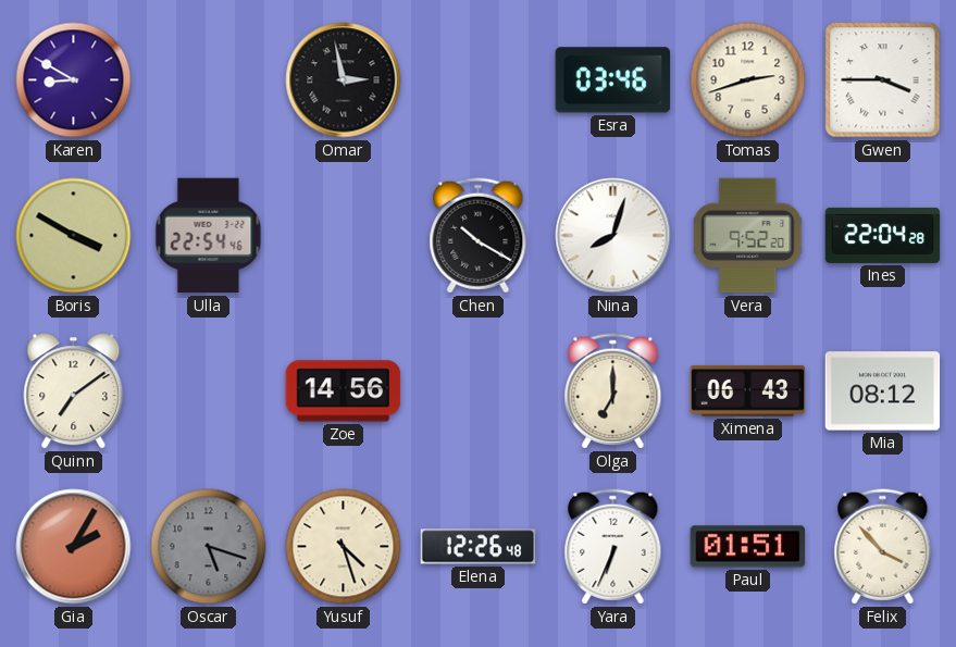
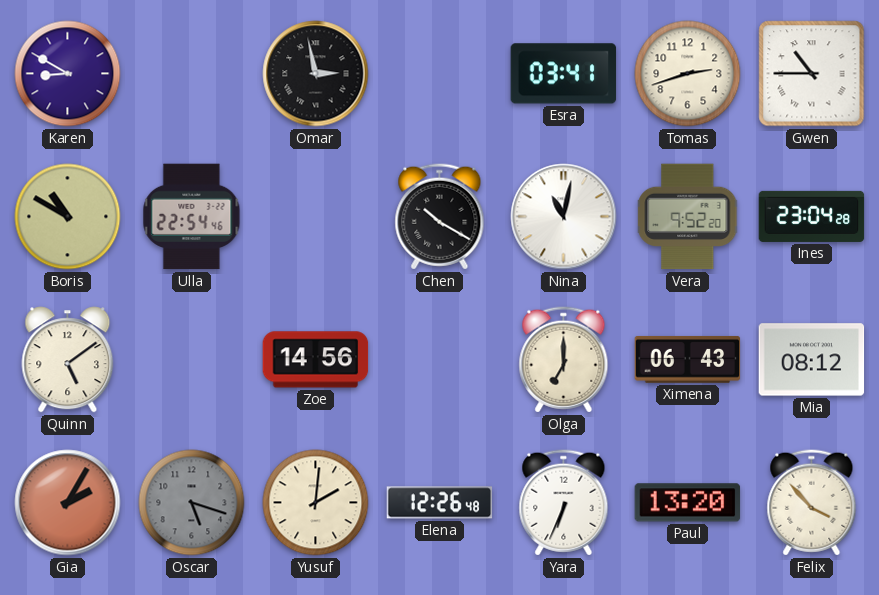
Esra: 03:46 -> 03:41 (564, 74)
Gwen: 3:45 -> 10:45 (812, 74)
Boris: 3:50 -> 10:50 (68, 217)
Nina: 8:03 -> 11:02 (564, 217)
Ines: 22:04 -> 23:04 (812, 216)
Quinn: 7:09 -> 5:09 (68, 360)
Yusuf: 4:27 -> 2:01 (316, 503)
Paul: 01:51 -> 13:20 (688, 503)
